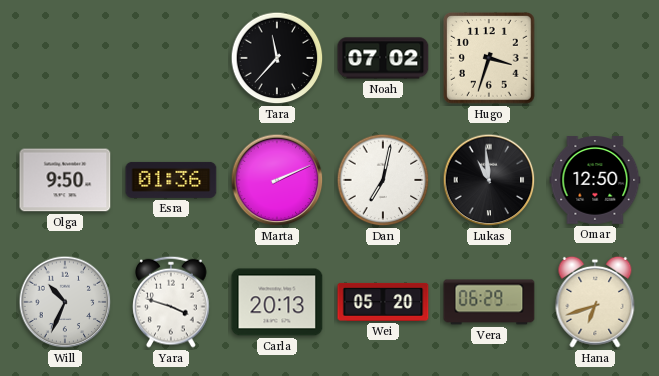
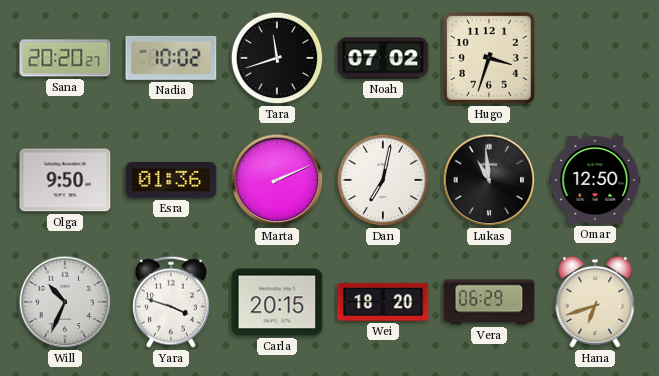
Sana: none -> 20:20 (65, 58)
Nadia: none -> 10:02 (171, 58)
Tara: 11:37 -> 11:42 (277, 58)
Carla: 20:13 -> 20:15 (277, 302)
Wei: 05:20 -> 18:20 (383, 302)
